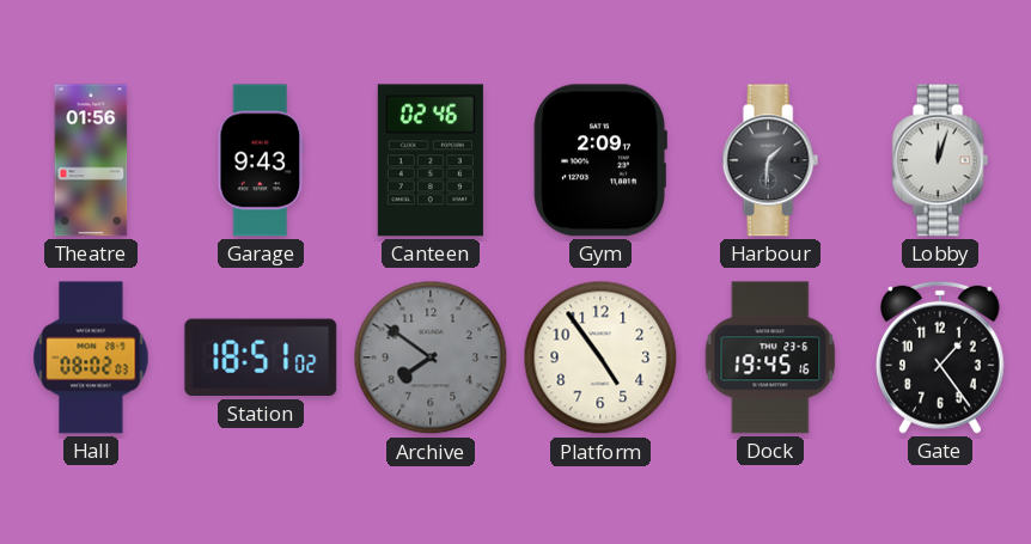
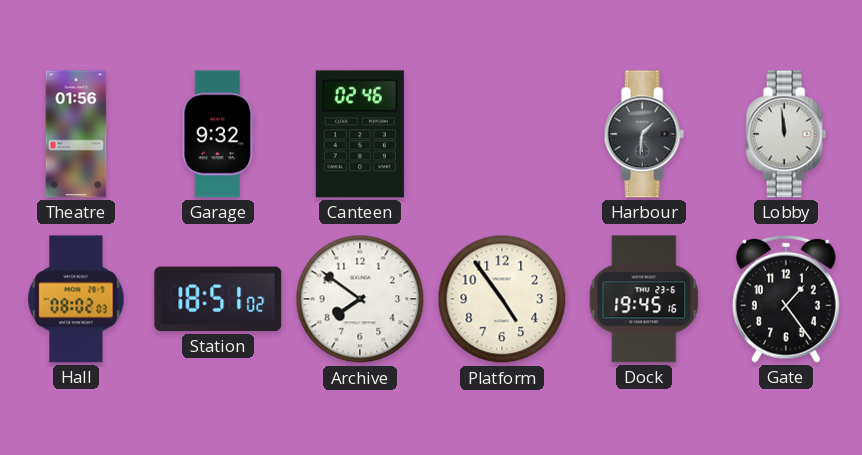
Garage: 9:43 -> 9:32 (218, 134)
Gym: 2:09 -> none (600, 160)
Lobby: 12:03 -> 11:59 (786, 134)
Archive dial: grey -> white (360, 299)
